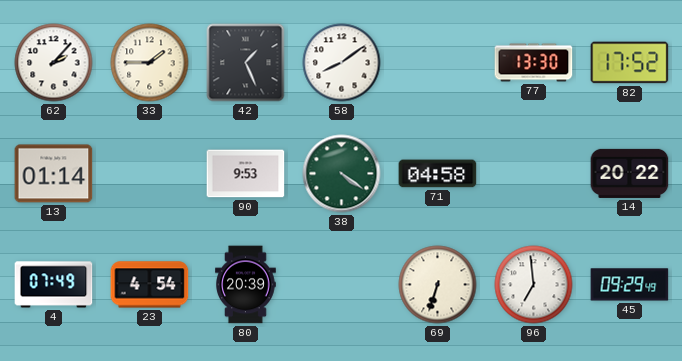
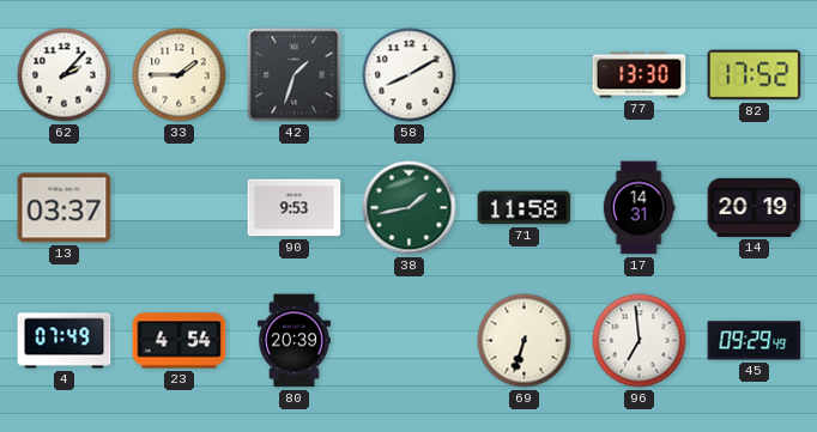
42: 1:26 -> 1:33 (295, 75)
58: 8:09 -> 8:10 (410, 75)
13: 01:14 -> 03:37 (65, 208)
38: 4:21 -> 1:43 (410, 208)
71: 04:58 -> 11:58 (525, 208)
17: none -> 14:31 (639, 208)
14: 20:22 -> 20:19 (755, 207)
